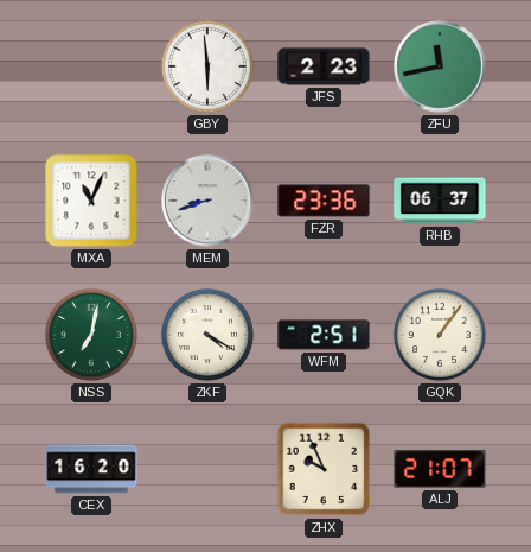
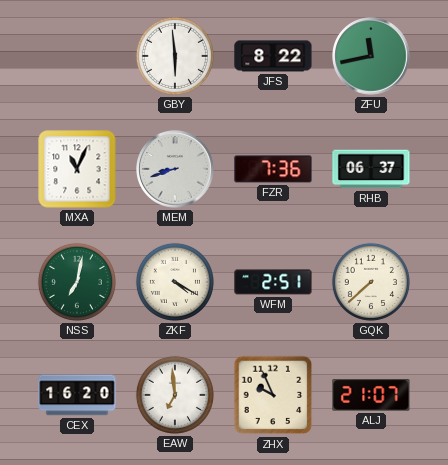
JFS: 2:23 -> 8:22 (273, 56)
FZR: 23:36 -> 7:36 (273, 169)
GQK: 1:06 -> 7:38 (371, 282)
EAW: none -> 6:59 (175, 395)
